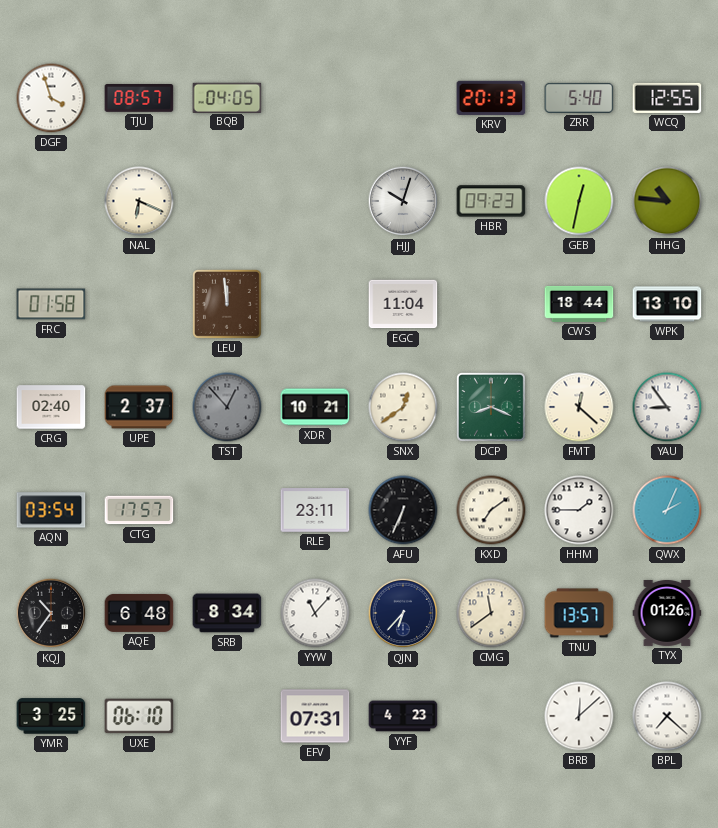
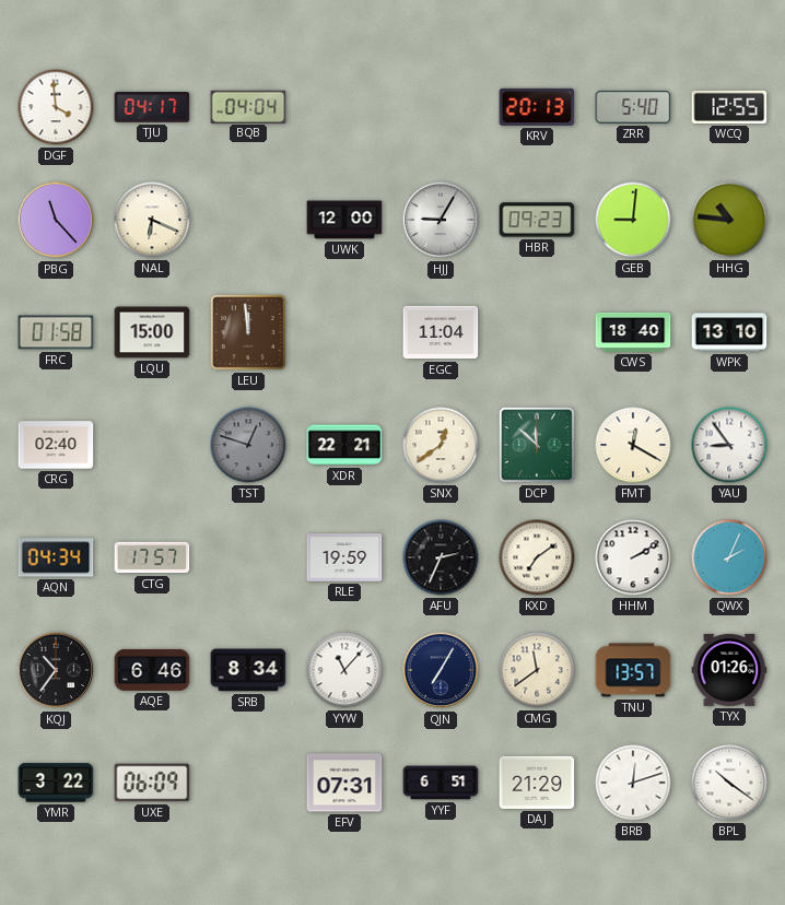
DGF: 3:57 -> 3:59 (56, 107)
TJU: 08:57 -> 04:17 (152, 108)
BQB: 04:05 -> 04:04 (248, 106)
PBG: none -> 11:23 (56, 220)
UWK: none -> 12:00 (344, 220)
HJJ: 10:03 -> 9:05 (441, 220)
GEB: 12:32 -> 9:01 (633, 220)
LQU: none -> 15:00 (152, 332)
CWS: 18:44 -> 18:40 (633, 332)
UPE: 2:37 -> none (139, 407)
TST: 12:53 -> 12:48 (248, 445)
XDR: 10:21 -> 22:21 (344, 445)
DCP: 8:19 -> 11:52 (538, 446)
FMT: 12:22 -> 12:20 (633, 445)
AQN: 03:54 -> 04:34 (56, 557)
RLE: 23:11 -> 19:59 (344, 557)
AFU: 6:34 -> 2:34 (441, 557)
HHM: 1:45 -> 2:10 (633, 557)
AQE: 6:48 -> 6:46 (152, 670)
QJN: 6:37 -> 7:05 (441, 670)
YMR: 3:25 -> 3:22 (56, 783)
UXE: 06:10 -> 06:09 (152, 783)
YYF: 4:23 -> 6:51 (441, 783)
DAJ: none -> 21:29 (537, 783)
BRB: 12:08 -> 12:12 (633, 783)
BPL: 7:22 -> 10:21 (729, 783)
